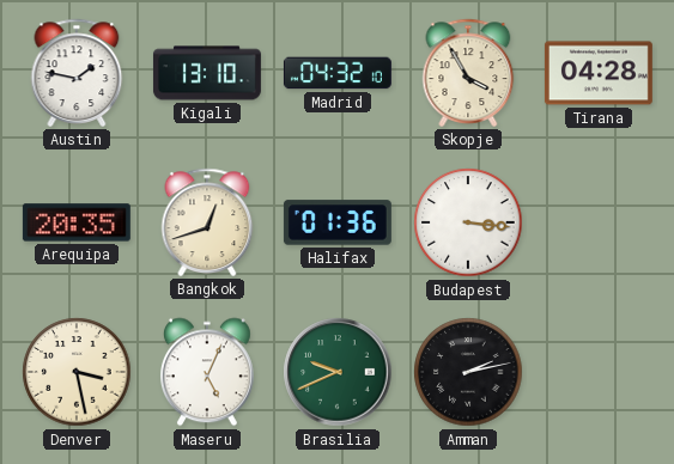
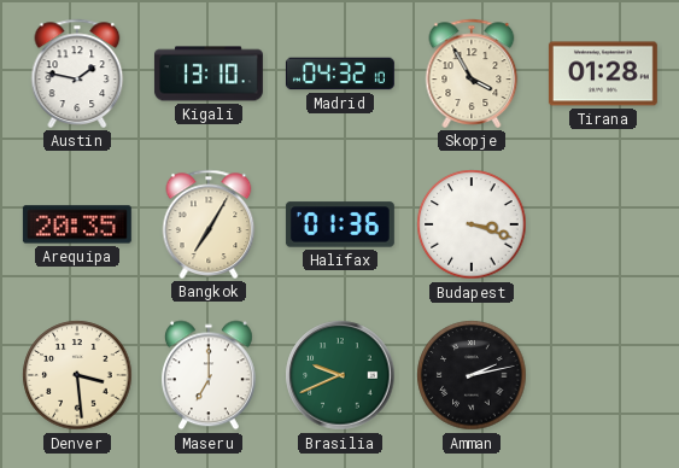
Tirana: 04:28 -> 01:28 (603, 74)
Bangkok: 12:42 -> 7:05 (209, 224)
Budapest: 3:16 -> 3:18 (472, 224)
Denver: 3:28 -> 3:29 (77, 375)
Maseru: 5:04 -> 7:00 (209, 375)
